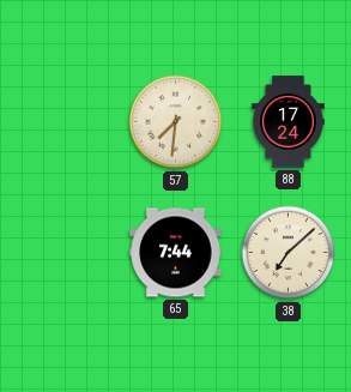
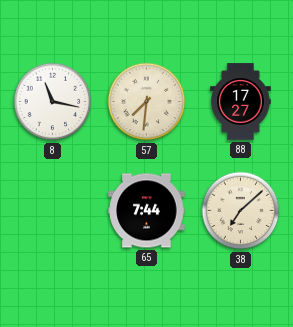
8: none -> 11:17 (53, 102)
88: 17:24 -> 17:27 (241, 102)
